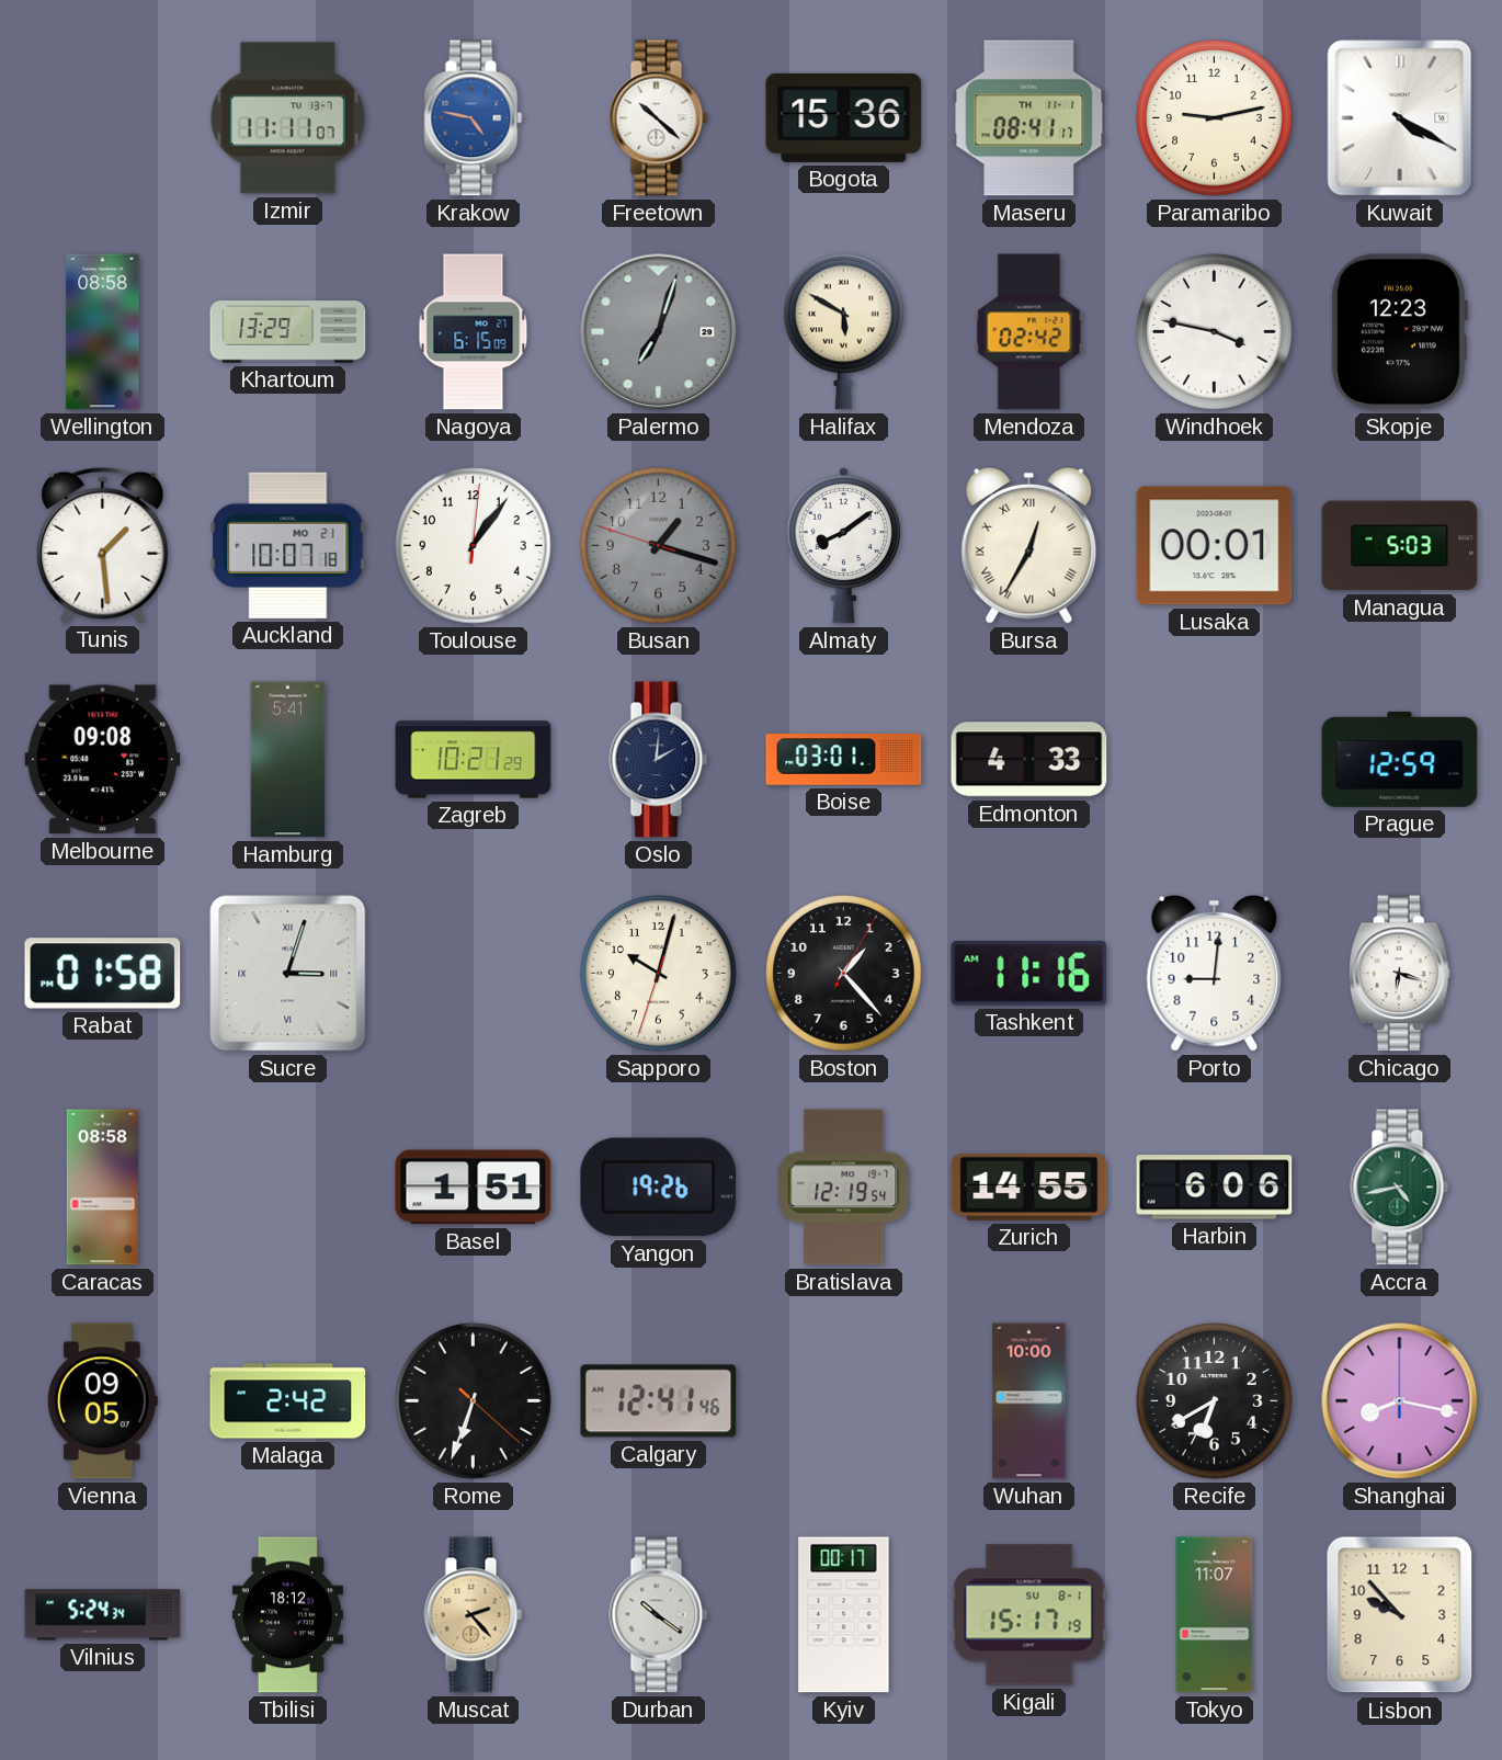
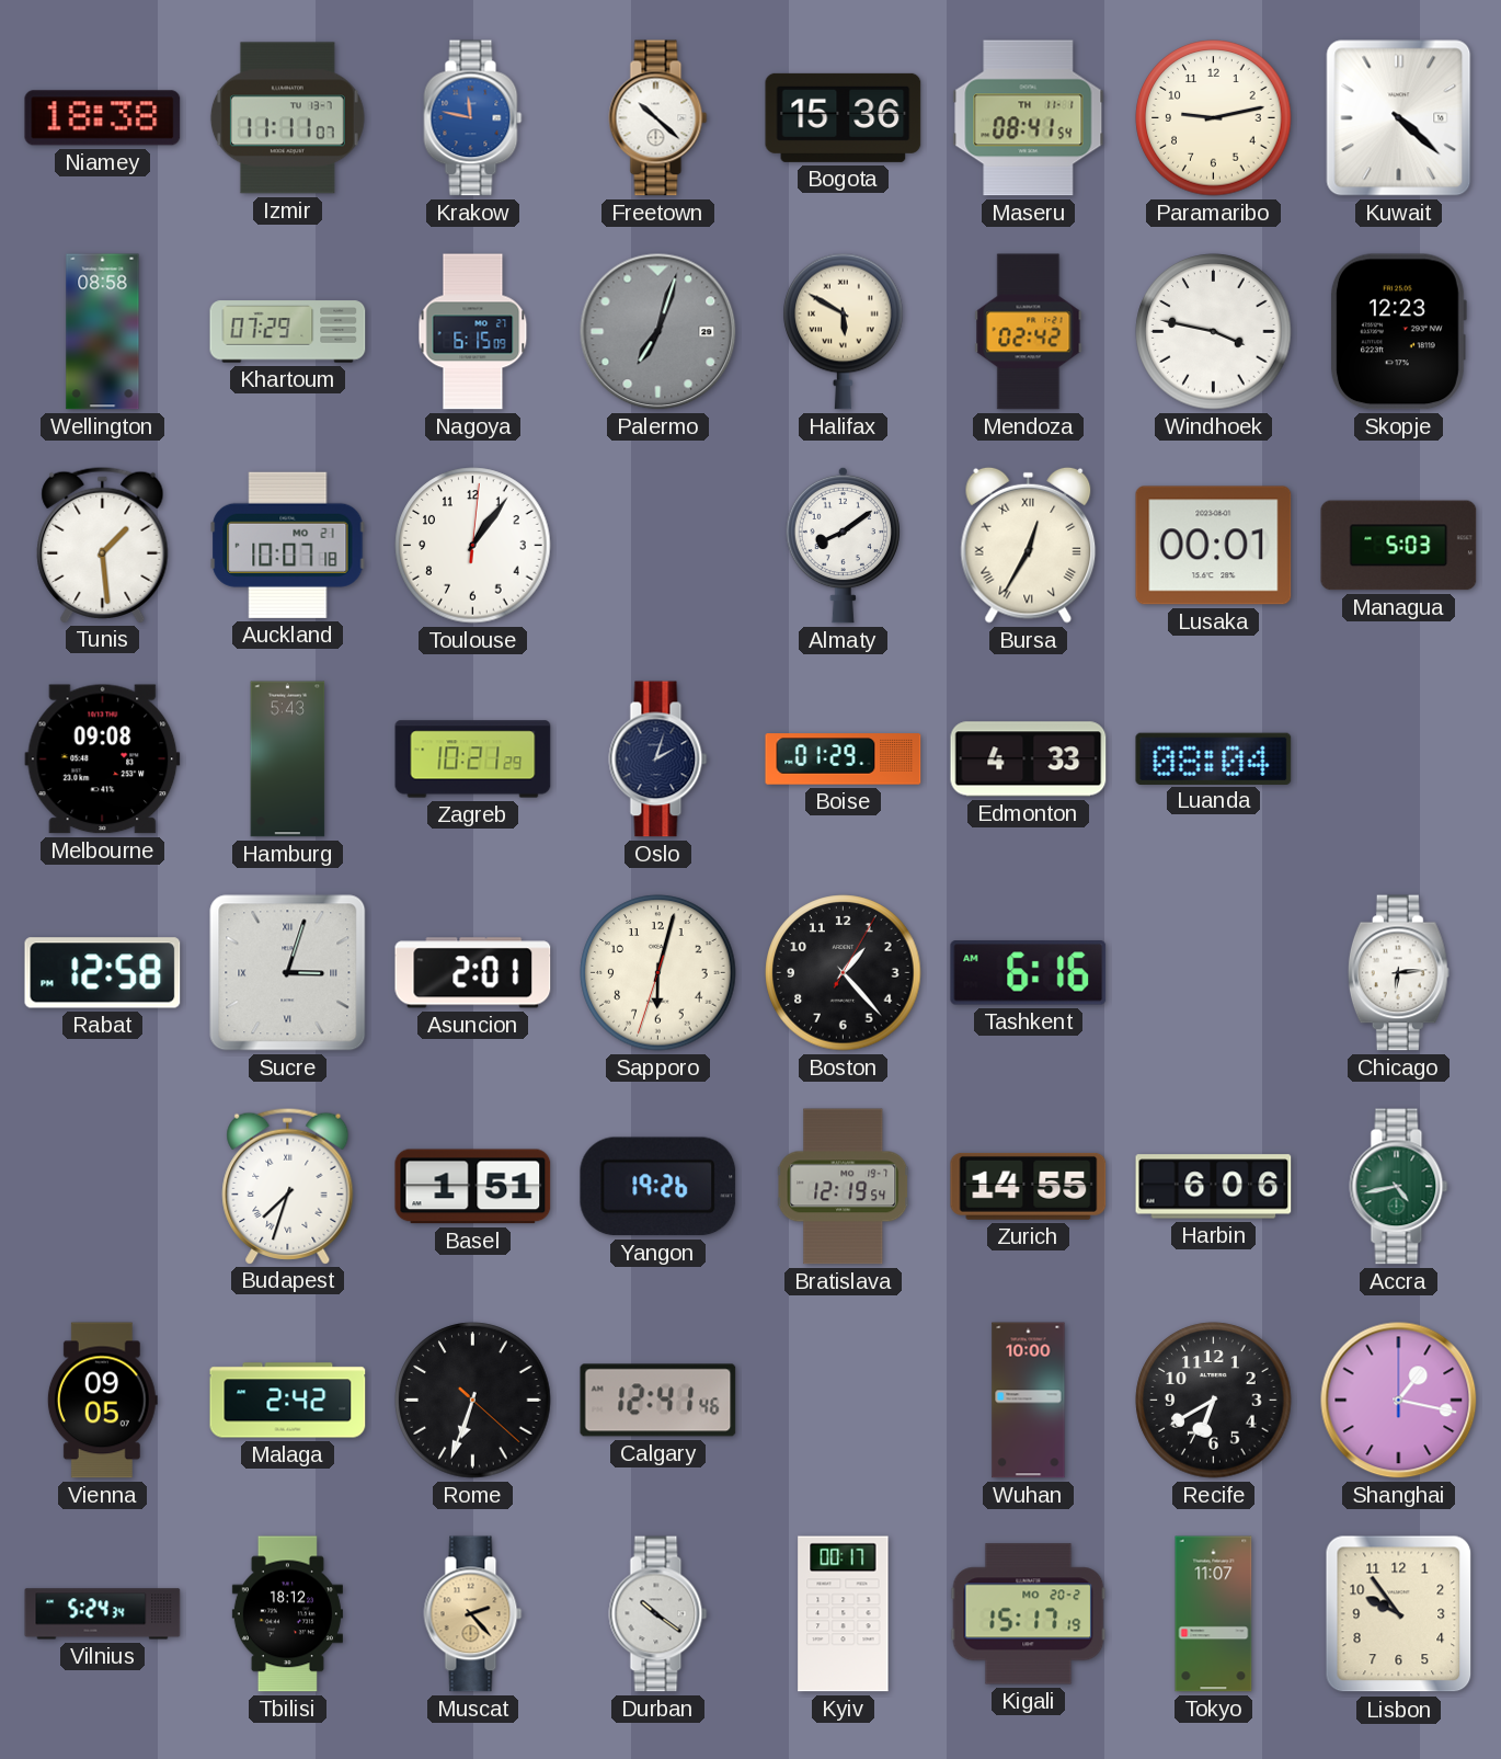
Niamey: none -> 18:38 (103, 118)
Krakow: 4:47 -> 11:47 (473, 118)
Maseru: 08:41:17 -> 08:41:54 (1029, 118)
Kuwait: 4:20 -> 4:22 (1399, 118)
Khartoum: 13:29 -> 07:29 (288, 332)
Busan: 1:17 -> none (659, 546)
Hamburg: 5:41 -> 5:43 (288, 759)
Oslo: 2:01 -> 2:03 (658, 759)
Boise: 03:01 -> 01:29 (844, 759)
Luanda: none -> 08:04 (1214, 758)
Prague: 12:59 -> none (1400, 759)
Rabat: 01:58 -> 12:58 (103, 973)
Asuncion: none -> 2:01 (473, 973)
Sapporo: 10:02 -> 6:02 (658, 973)
Tashkent: 11:16 -> 6:16 (1029, 973)
Porto: 9:01 -> none (1215, 973)
Chicago: 6:18 -> 6:14 (1398, 973)
Caracas: 08:58 -> none (102, 1188)
Budapest: none -> 7:33 (288, 1186)
Shanghai: 8:17 -> 1:17 (1399, 1401)
Kigali date: SU 8-1 -> MO 20-2 (1029, 1614)
Lisbon: 9:53 -> 9:54 (1399, 1614)
